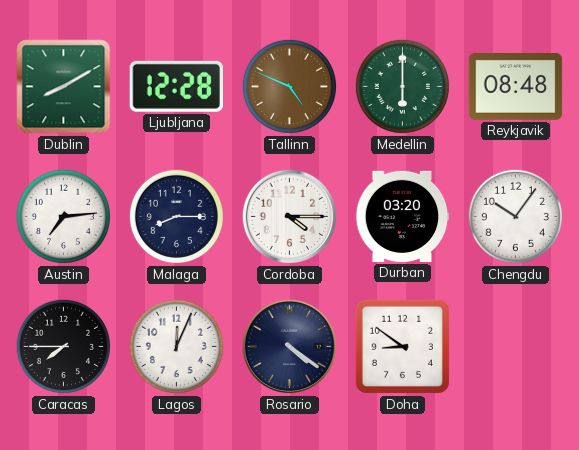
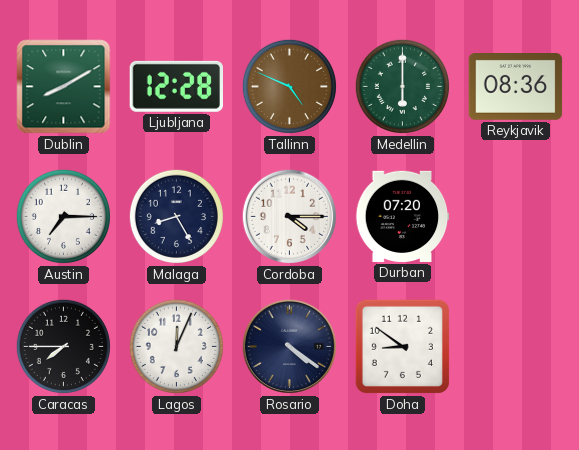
Reykjavik: 08:48 -> 08:36 (516, 87)
Austin: 7:14 -> 7:15 (63, 216)
Malaga: 8:15 -> 8:25 (176, 216)
Durban: 03:20 -> 07:20 (402, 216)
Chengdu: 10:06 -> none (515, 216)
